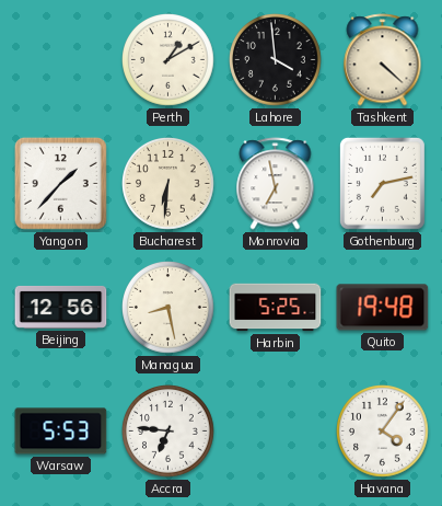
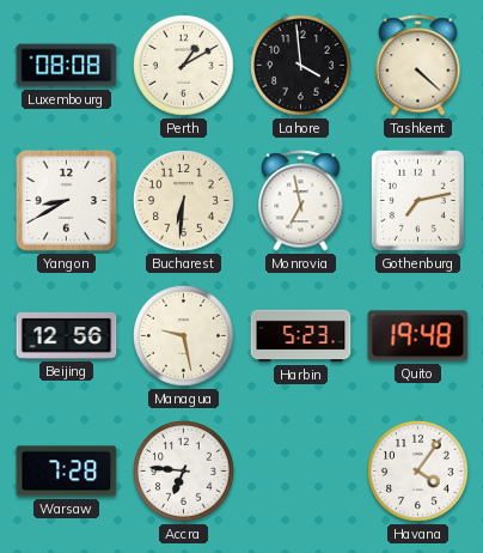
Luxembourg: none -> 08:08 (67, 66)
Yangon: 1:37 -> 8:40 (66, 200)
Managua: 8:28 -> 9:28 (184, 336)
Harbin: 5:25 -> 5:23 (301, 336)
Warsaw: 5:53 -> 7:28 (67, 472)
